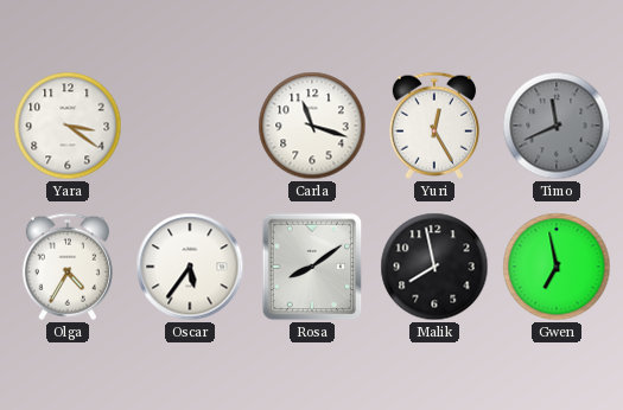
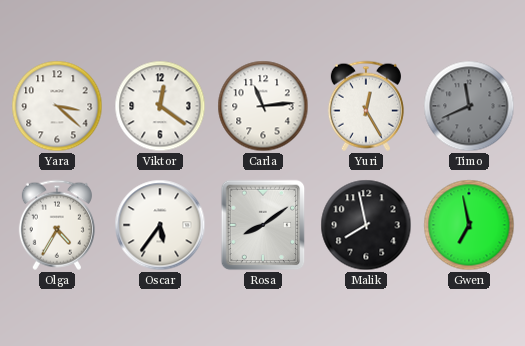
Yara: 3:21 -> 3:22 (57, 106)
Viktor: none -> 12:21 (160, 106)
Carla: 11:18 -> 11:14 (263, 106)
